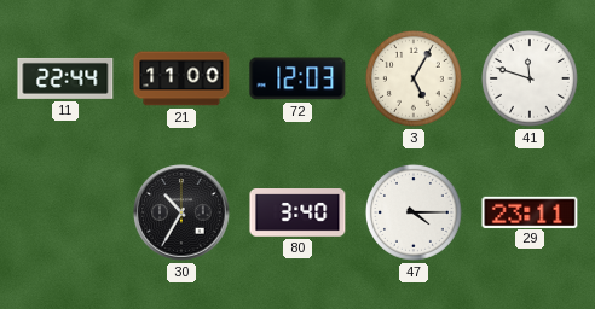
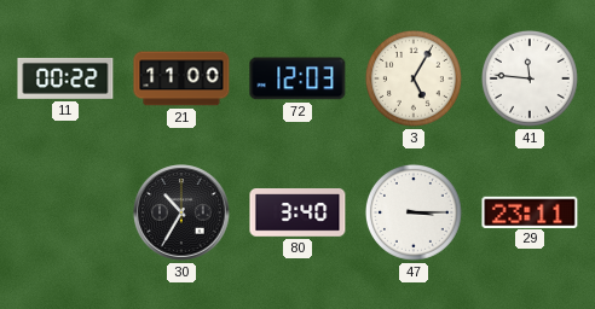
11: 22:44 -> 00:22 (65, 78)
41: 11:48 -> 11:46 (530, 78)
47: 4:15 -> 3:15 (414, 212)
